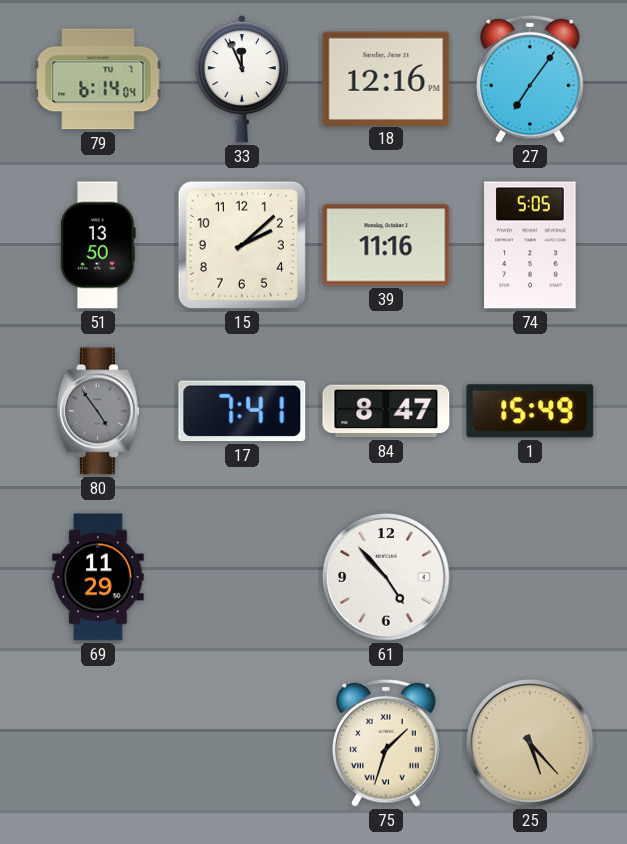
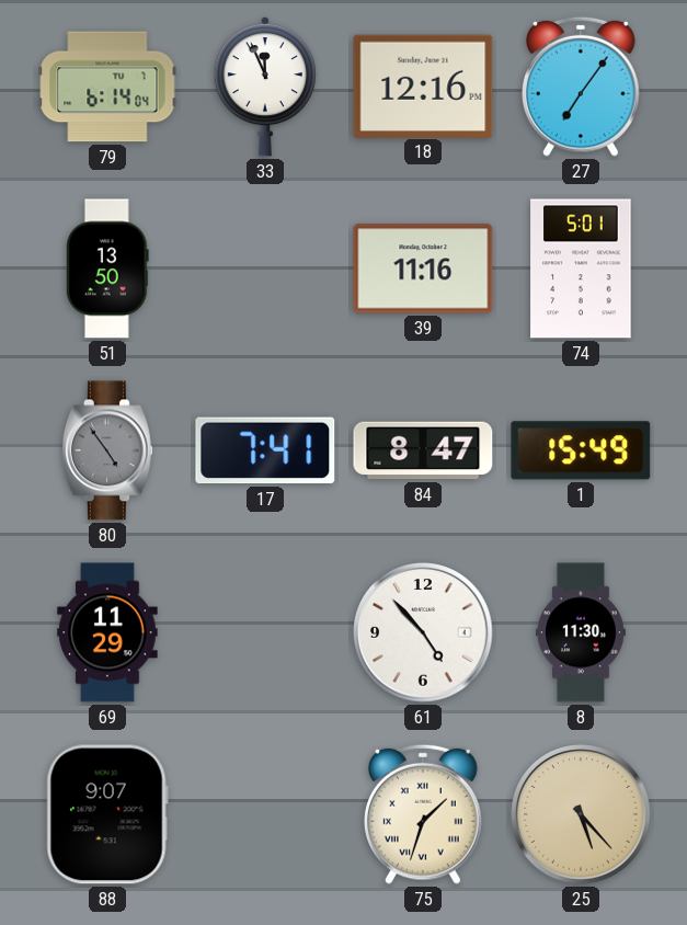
15: 2:08 -> none (242, 245)
74: 5:05 -> 5:01 (581, 269)
8: none -> 11:30 (581, 632)
88: none -> 9:07 (107, 814)
